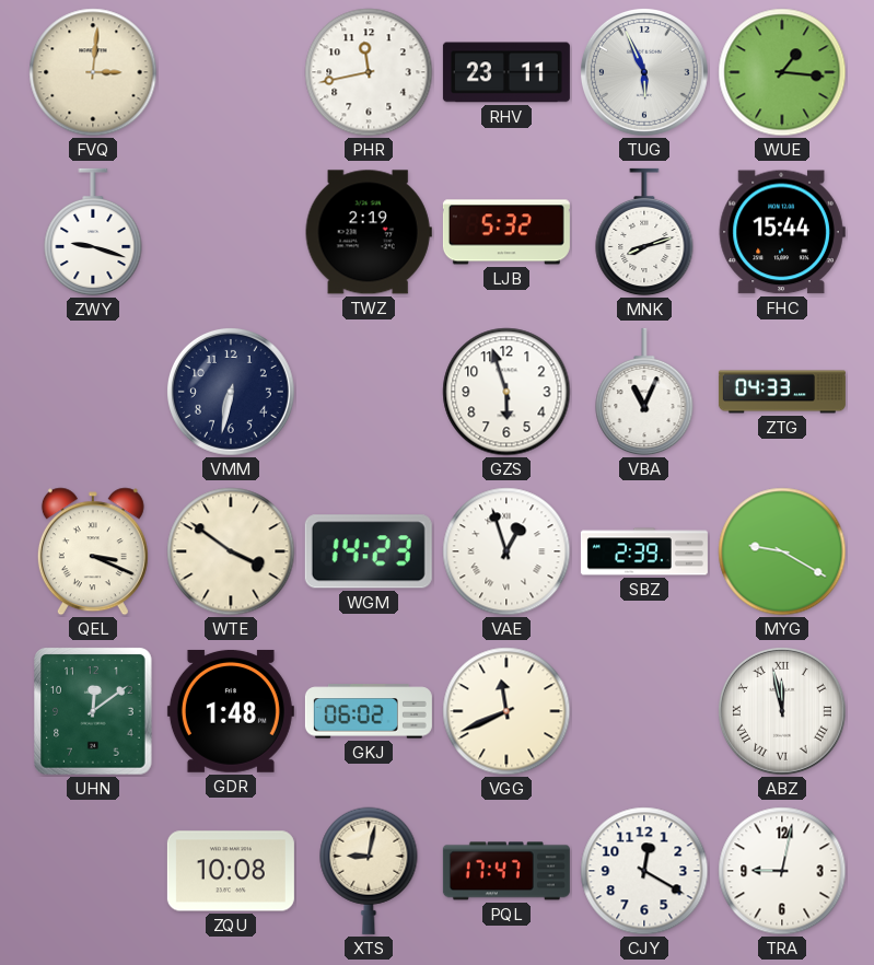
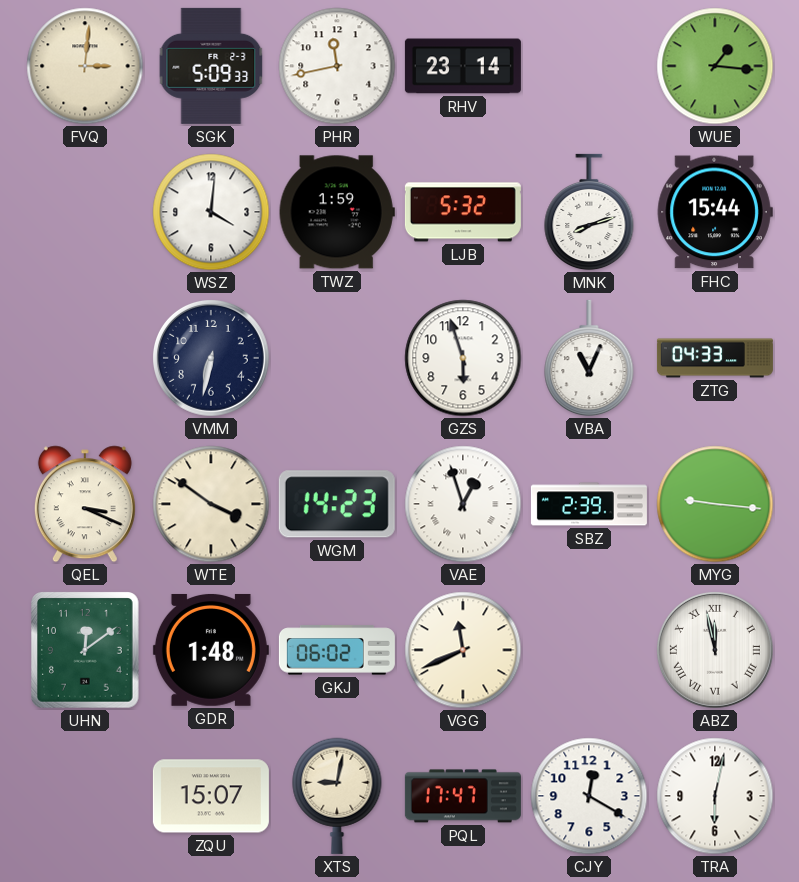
SGK: none -> 5:09 (211, 66)
RHV: 23:11 -> 23:14 (463, 66)
TUG: 5:56 -> none (644, 72)
ZWY: 9:18 -> none (93, 232)
WSZ: none -> 4:01 (211, 212)
TWZ: 2:19 -> 1:59 (337, 212)
MYG: 9:20 -> 9:16 (715, 504)
ZQU: 10:08 -> 15:07 (211, 796)
TRA: 9:02 -> 6:02 (715, 796)
